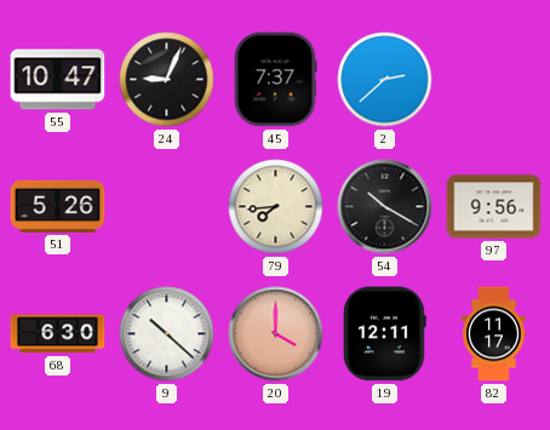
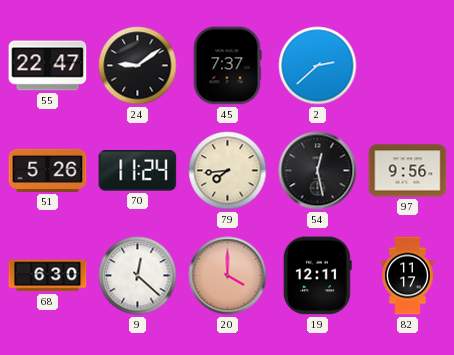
55: 10:47 -> 22:47 (48, 66)
24: 9:04 -> 9:09 (138, 66)
70: none -> 11:24 (138, 171)
54: 10:20 -> 12:28 (318, 171)
9: 10:22 -> 12:22 (138, 276)
